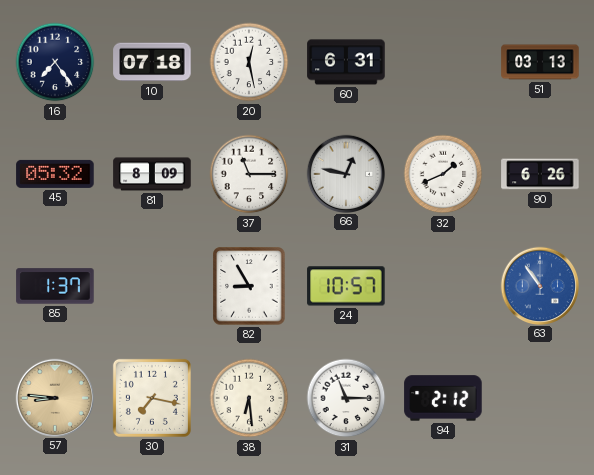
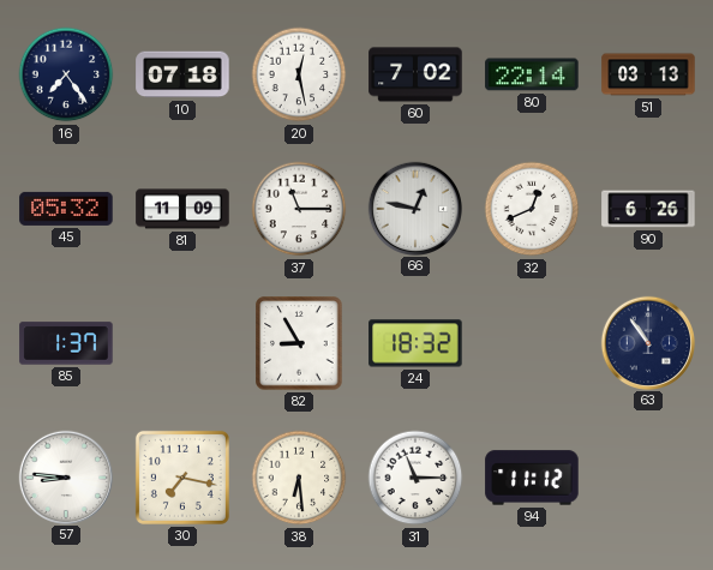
60: 6:31 -> 7:02 (415, 74)
80: none -> 22:14 (532, 74)
81: 8:09 -> 11:09 (182, 209)
32: 1:41 -> 12:41 (532, 209)
24: 10:57 -> 18:32 (415, 343)
63 dial: blue -> navy (647, 342)
57 dial: champagne -> white (65, 476)
94: 2:12 -> 11:12 (532, 478)
